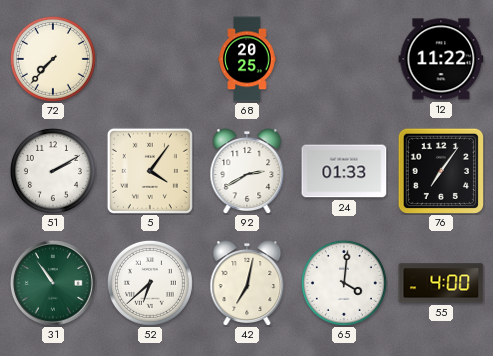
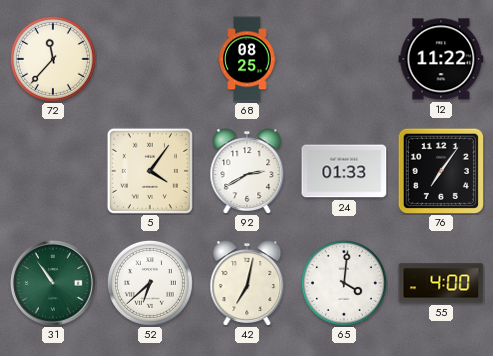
72: 7:37 -> 11:37 (53, 59)
68: 20:25 -> 08:25 (247, 59)
51: 2:10 -> none (53, 171)
